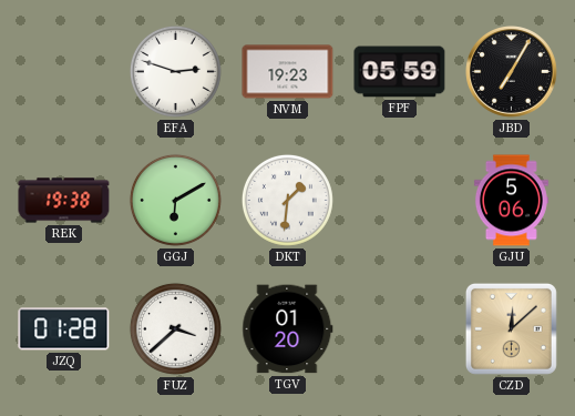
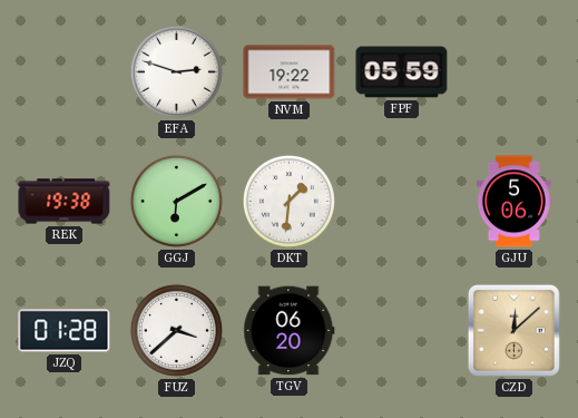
NVM: 19:23 -> 19:22 (290, 72)
JBD: 7:05 -> none (512, 72)
TGV: 01:20 -> 06:20 (290, 331)
